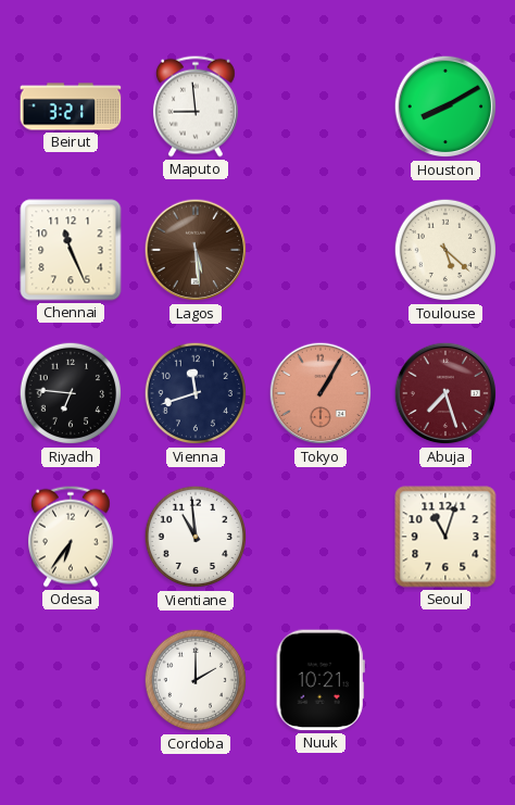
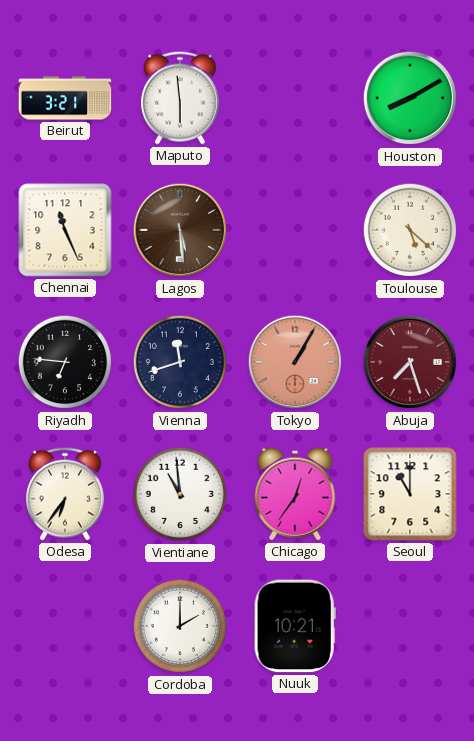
Maputo: 8:59 -> 5:59 (180, 98)
Chicago: none -> 12:36 (295, 494)
Seoul: 11:03 -> 11:00 (410, 494)
